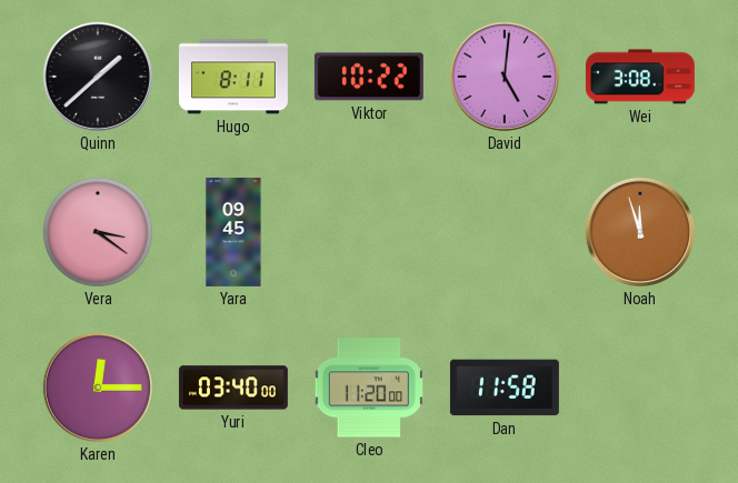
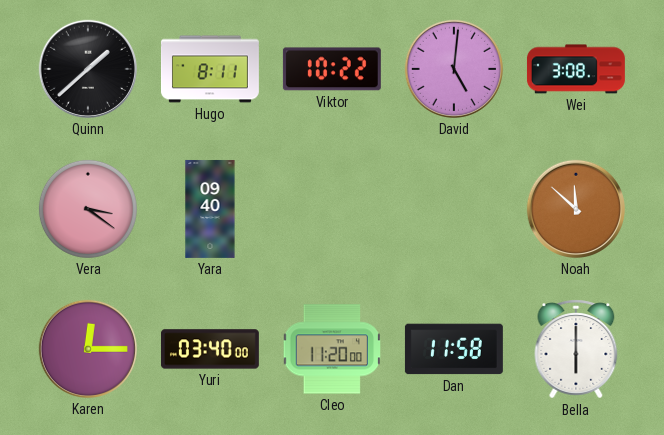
Yara: 09:45 -> 09:40 (210, 209)
Noah: 11:57 -> 11:52 (576, 209)
Bella: none -> 6:00 (576, 349)
